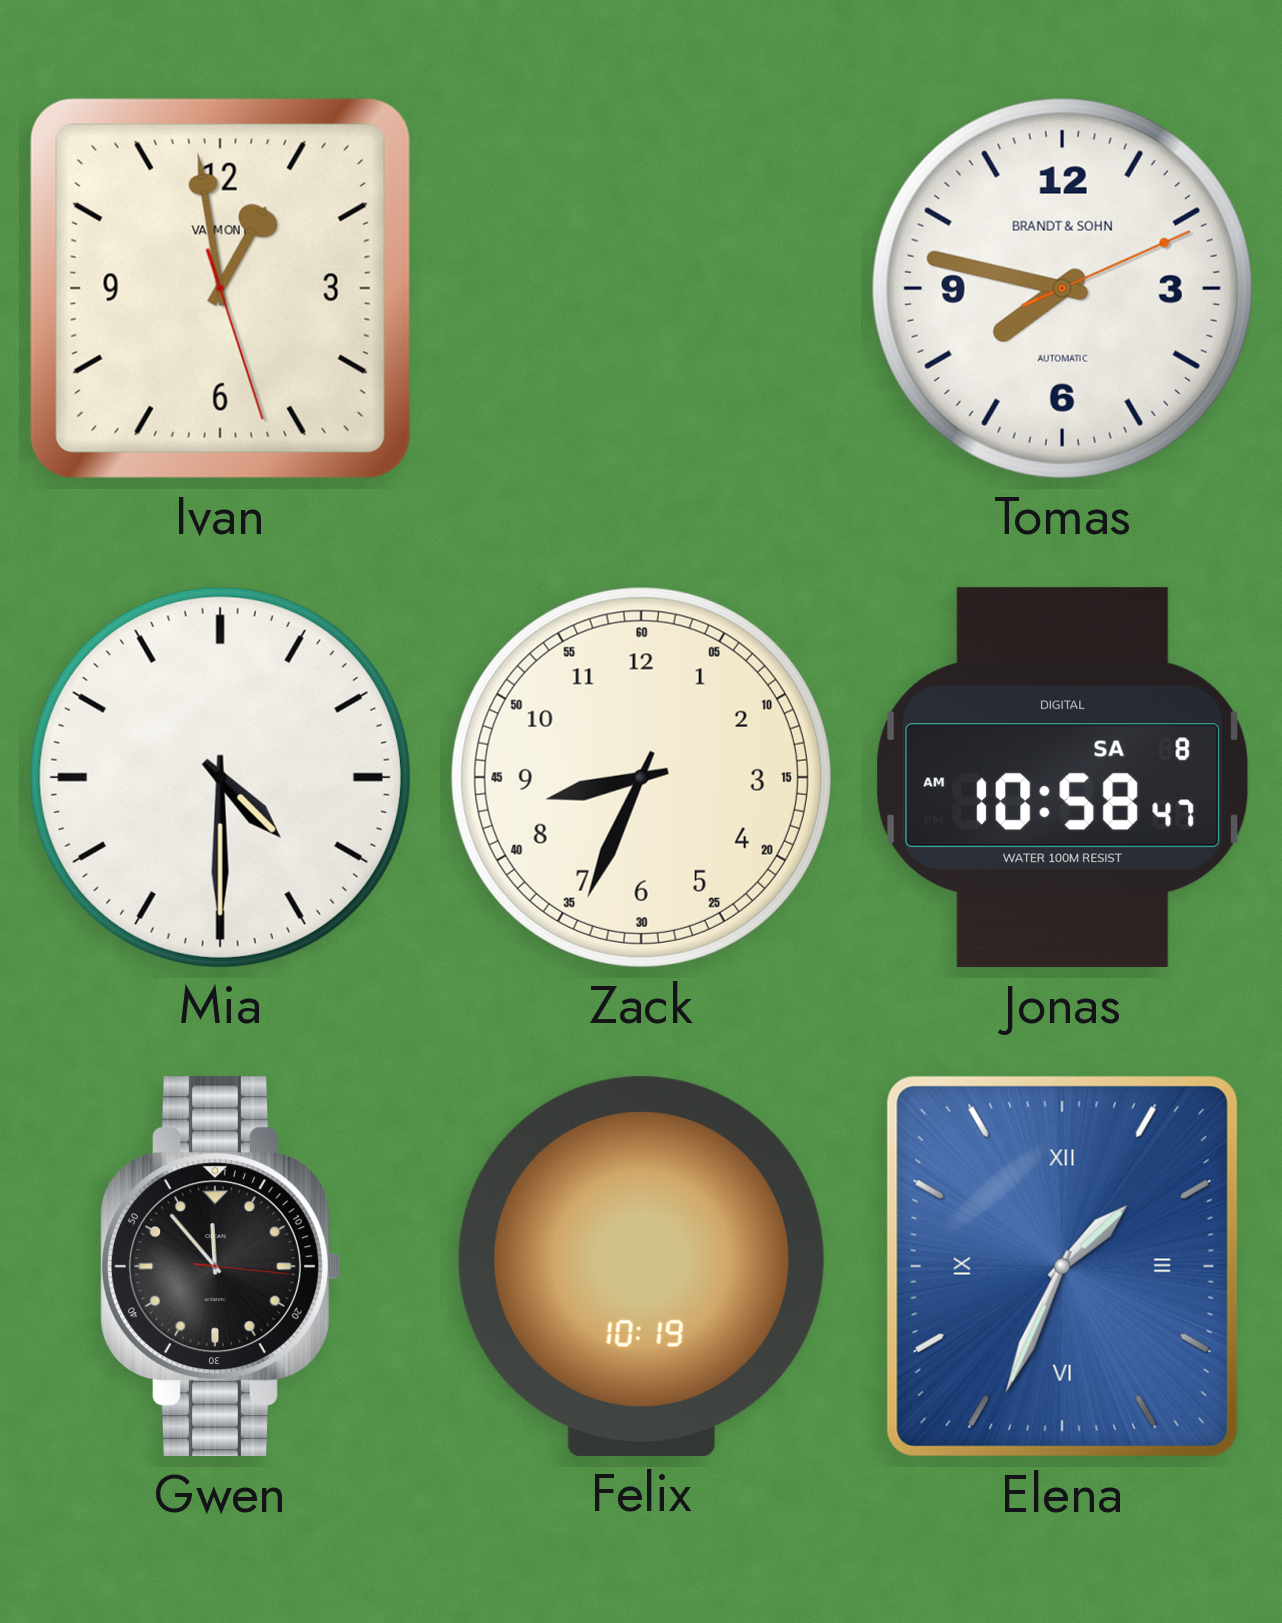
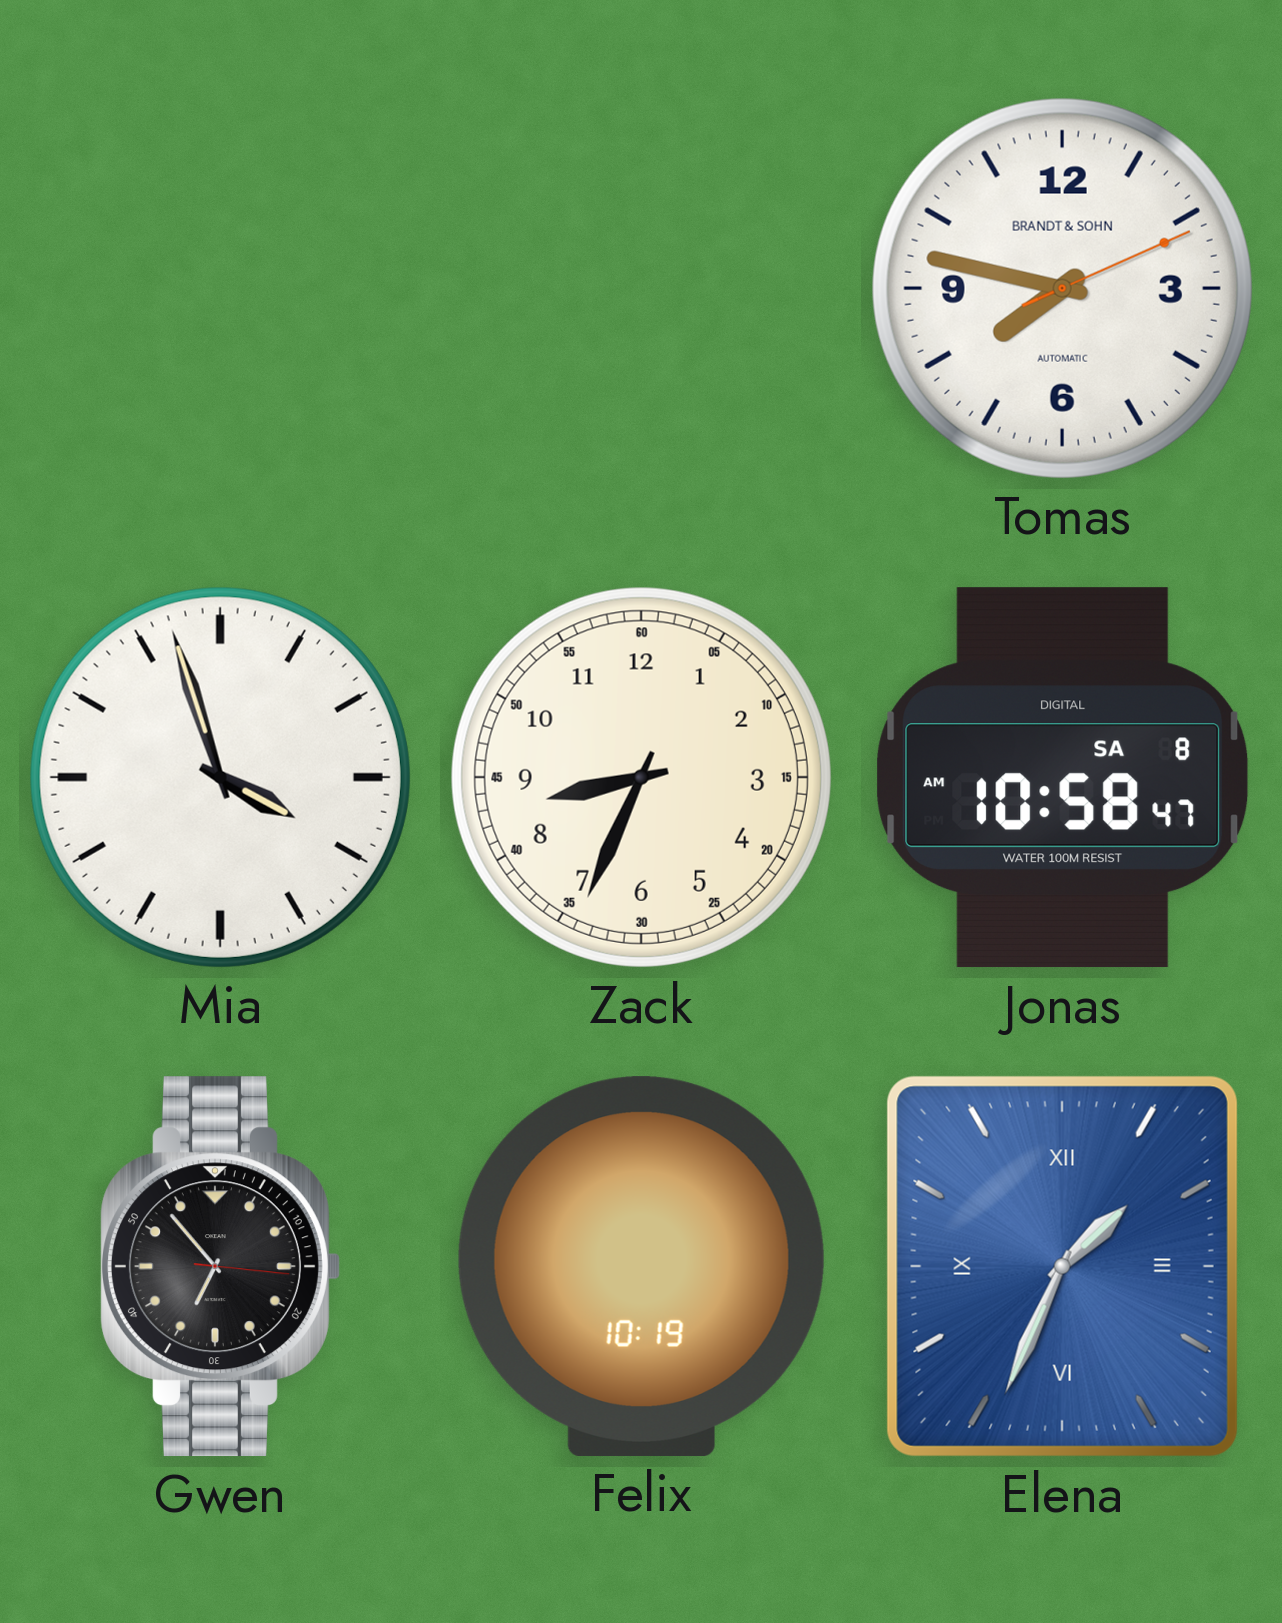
Ivan: 12:58 -> none (220, 288)
Mia: 4:30 -> 3:57 (220, 777)
Gwen: 11:53 -> 6:53 (221, 1267)
